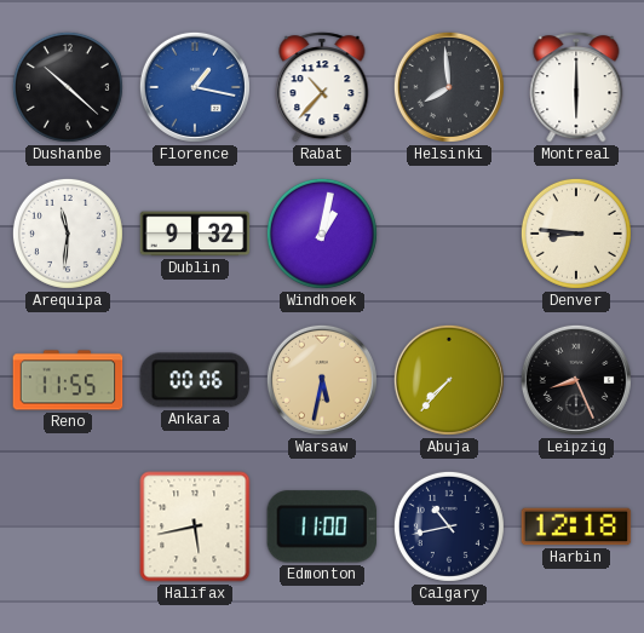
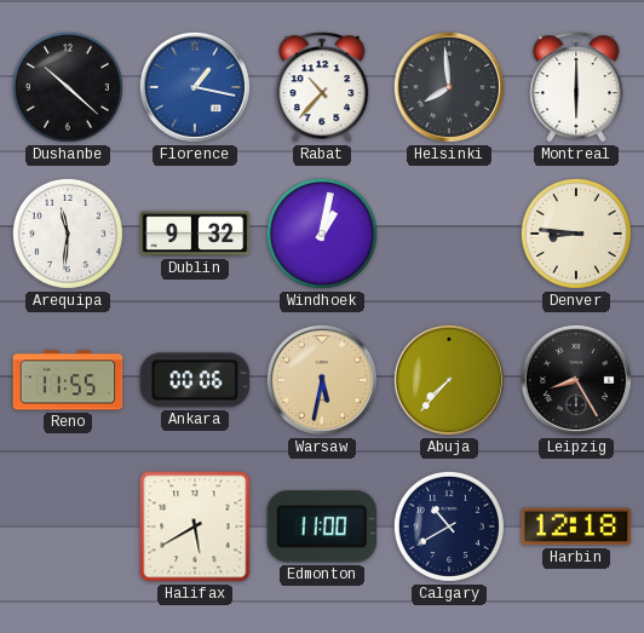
Leipzig: 8:26 -> 8:25 (576, 380)
Halifax: 5:43 -> 5:40 (195, 526)
Calgary: 10:43 -> 10:40 (449, 526)
